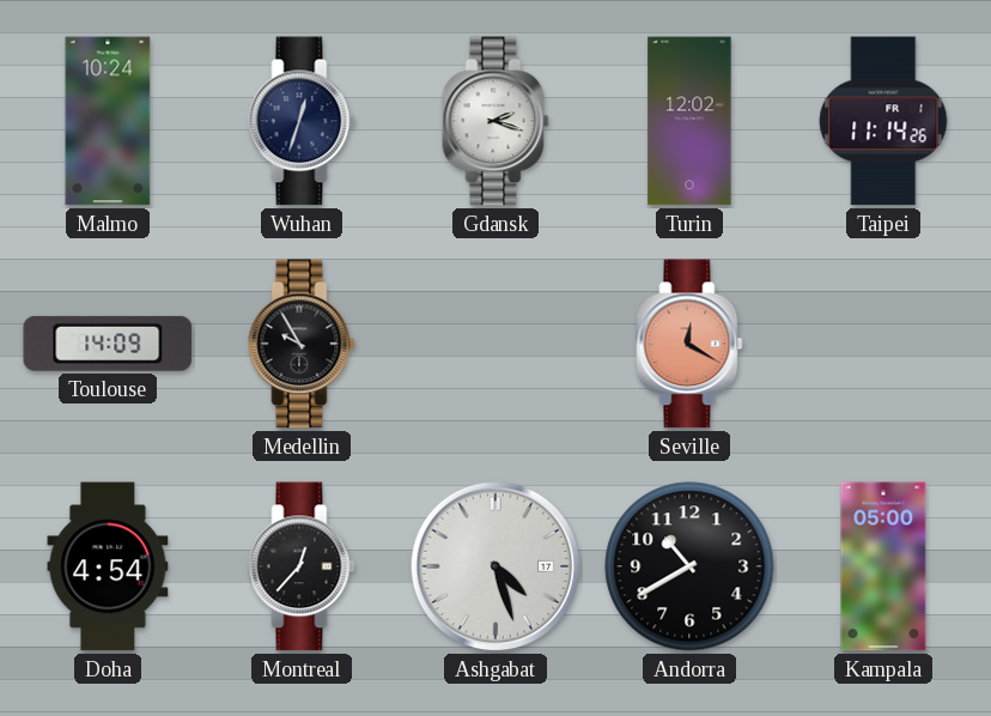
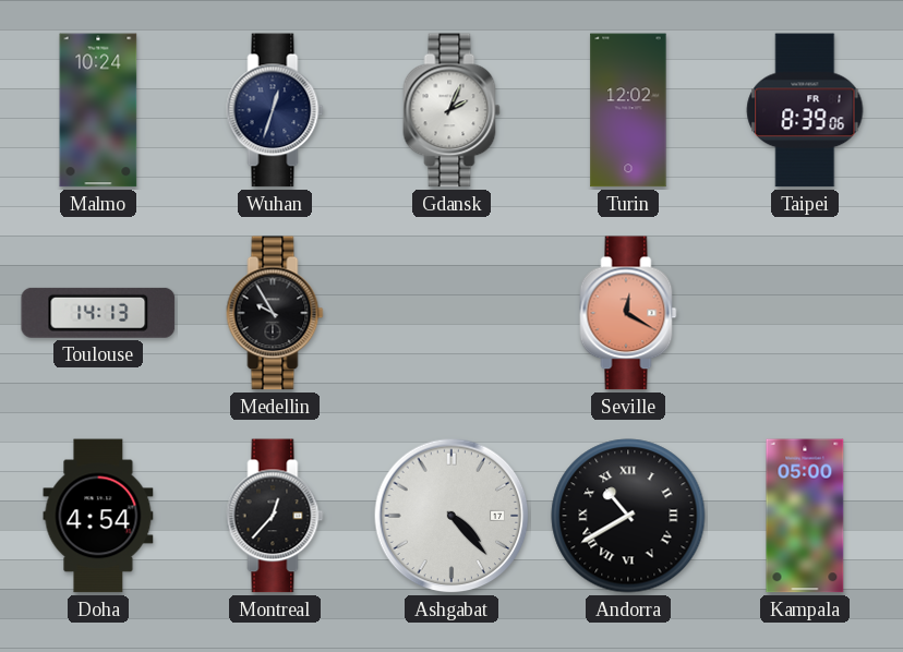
Gdansk: 2:18 -> 2:04 (451, 110)
Taipei: 11:14 -> 8:39 (805, 110)
Toulouse: 14:09 -> 14:13 (98, 313)
Ashgabat: 4:27 -> 4:23 (451, 516)
Andorra numerals: Arabic -> Roman (628, 516)
